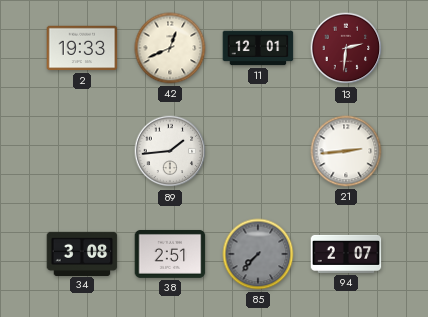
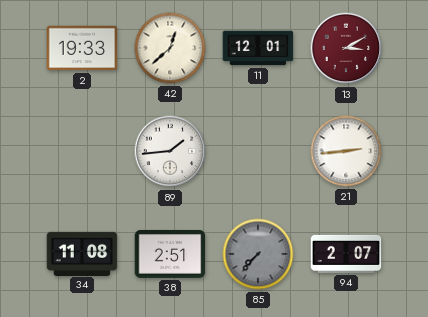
42: 12:41 -> 12:38 (170, 48)
13: 2:31 -> 3:10 (346, 48)
34: 3:08 -> 11:08 (82, 253)
